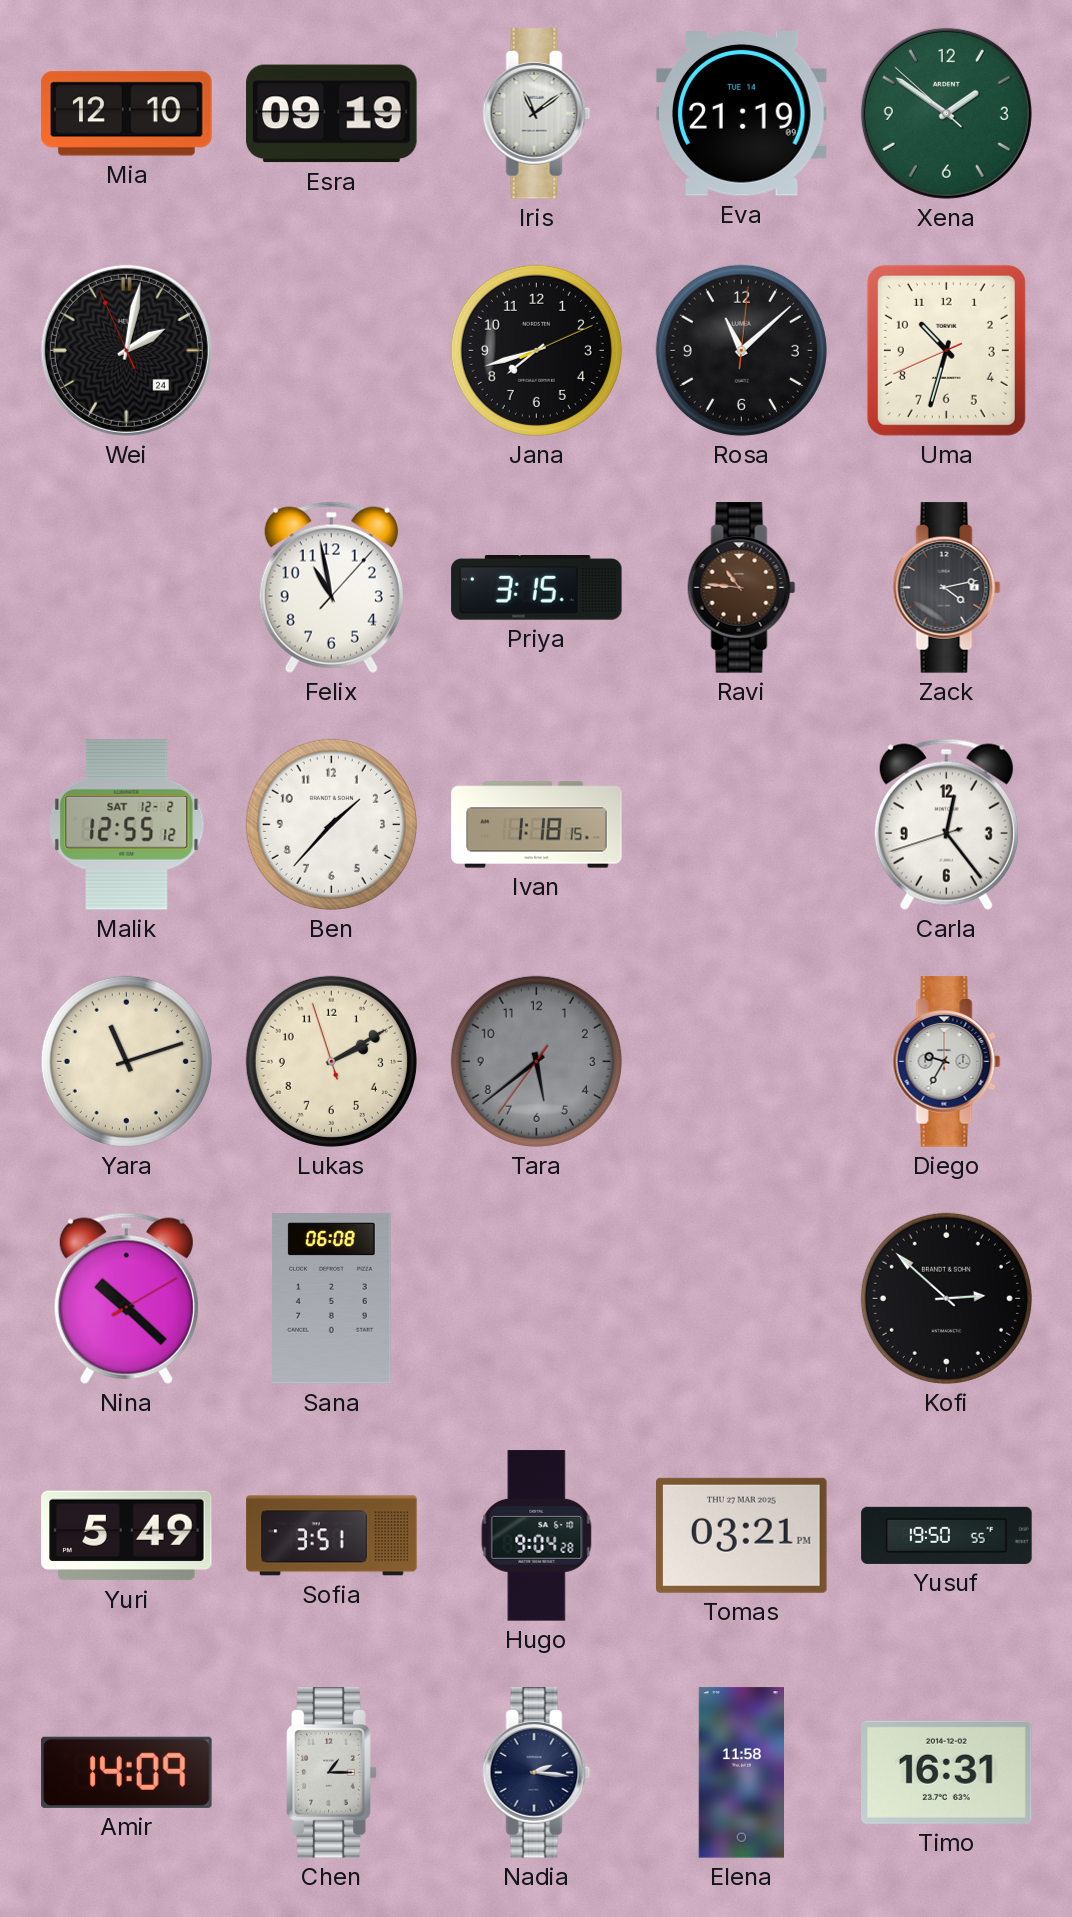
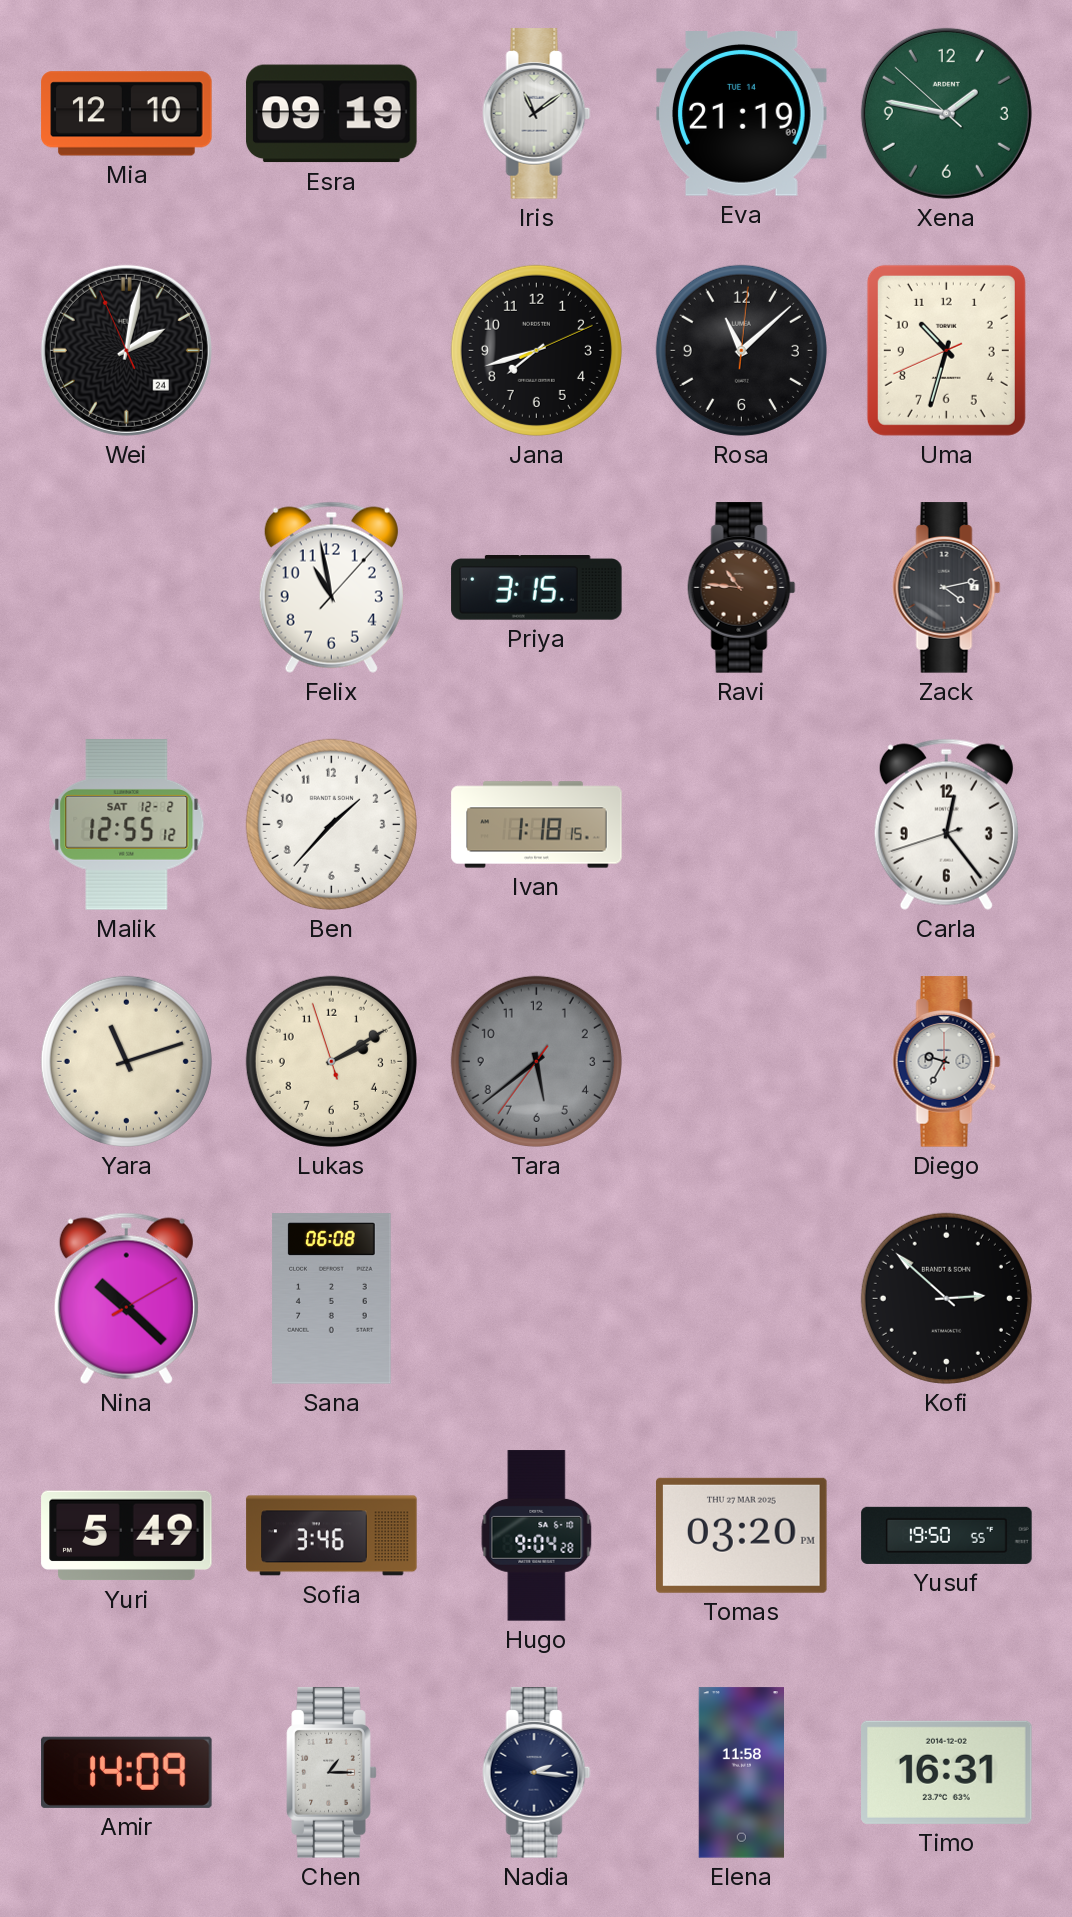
Xena: 1:50 -> 1:46 (946, 113)
Sofia: 3:51 -> 3:46 (332, 1536)
Tomas: 03:21 -> 03:20 (742, 1535)
